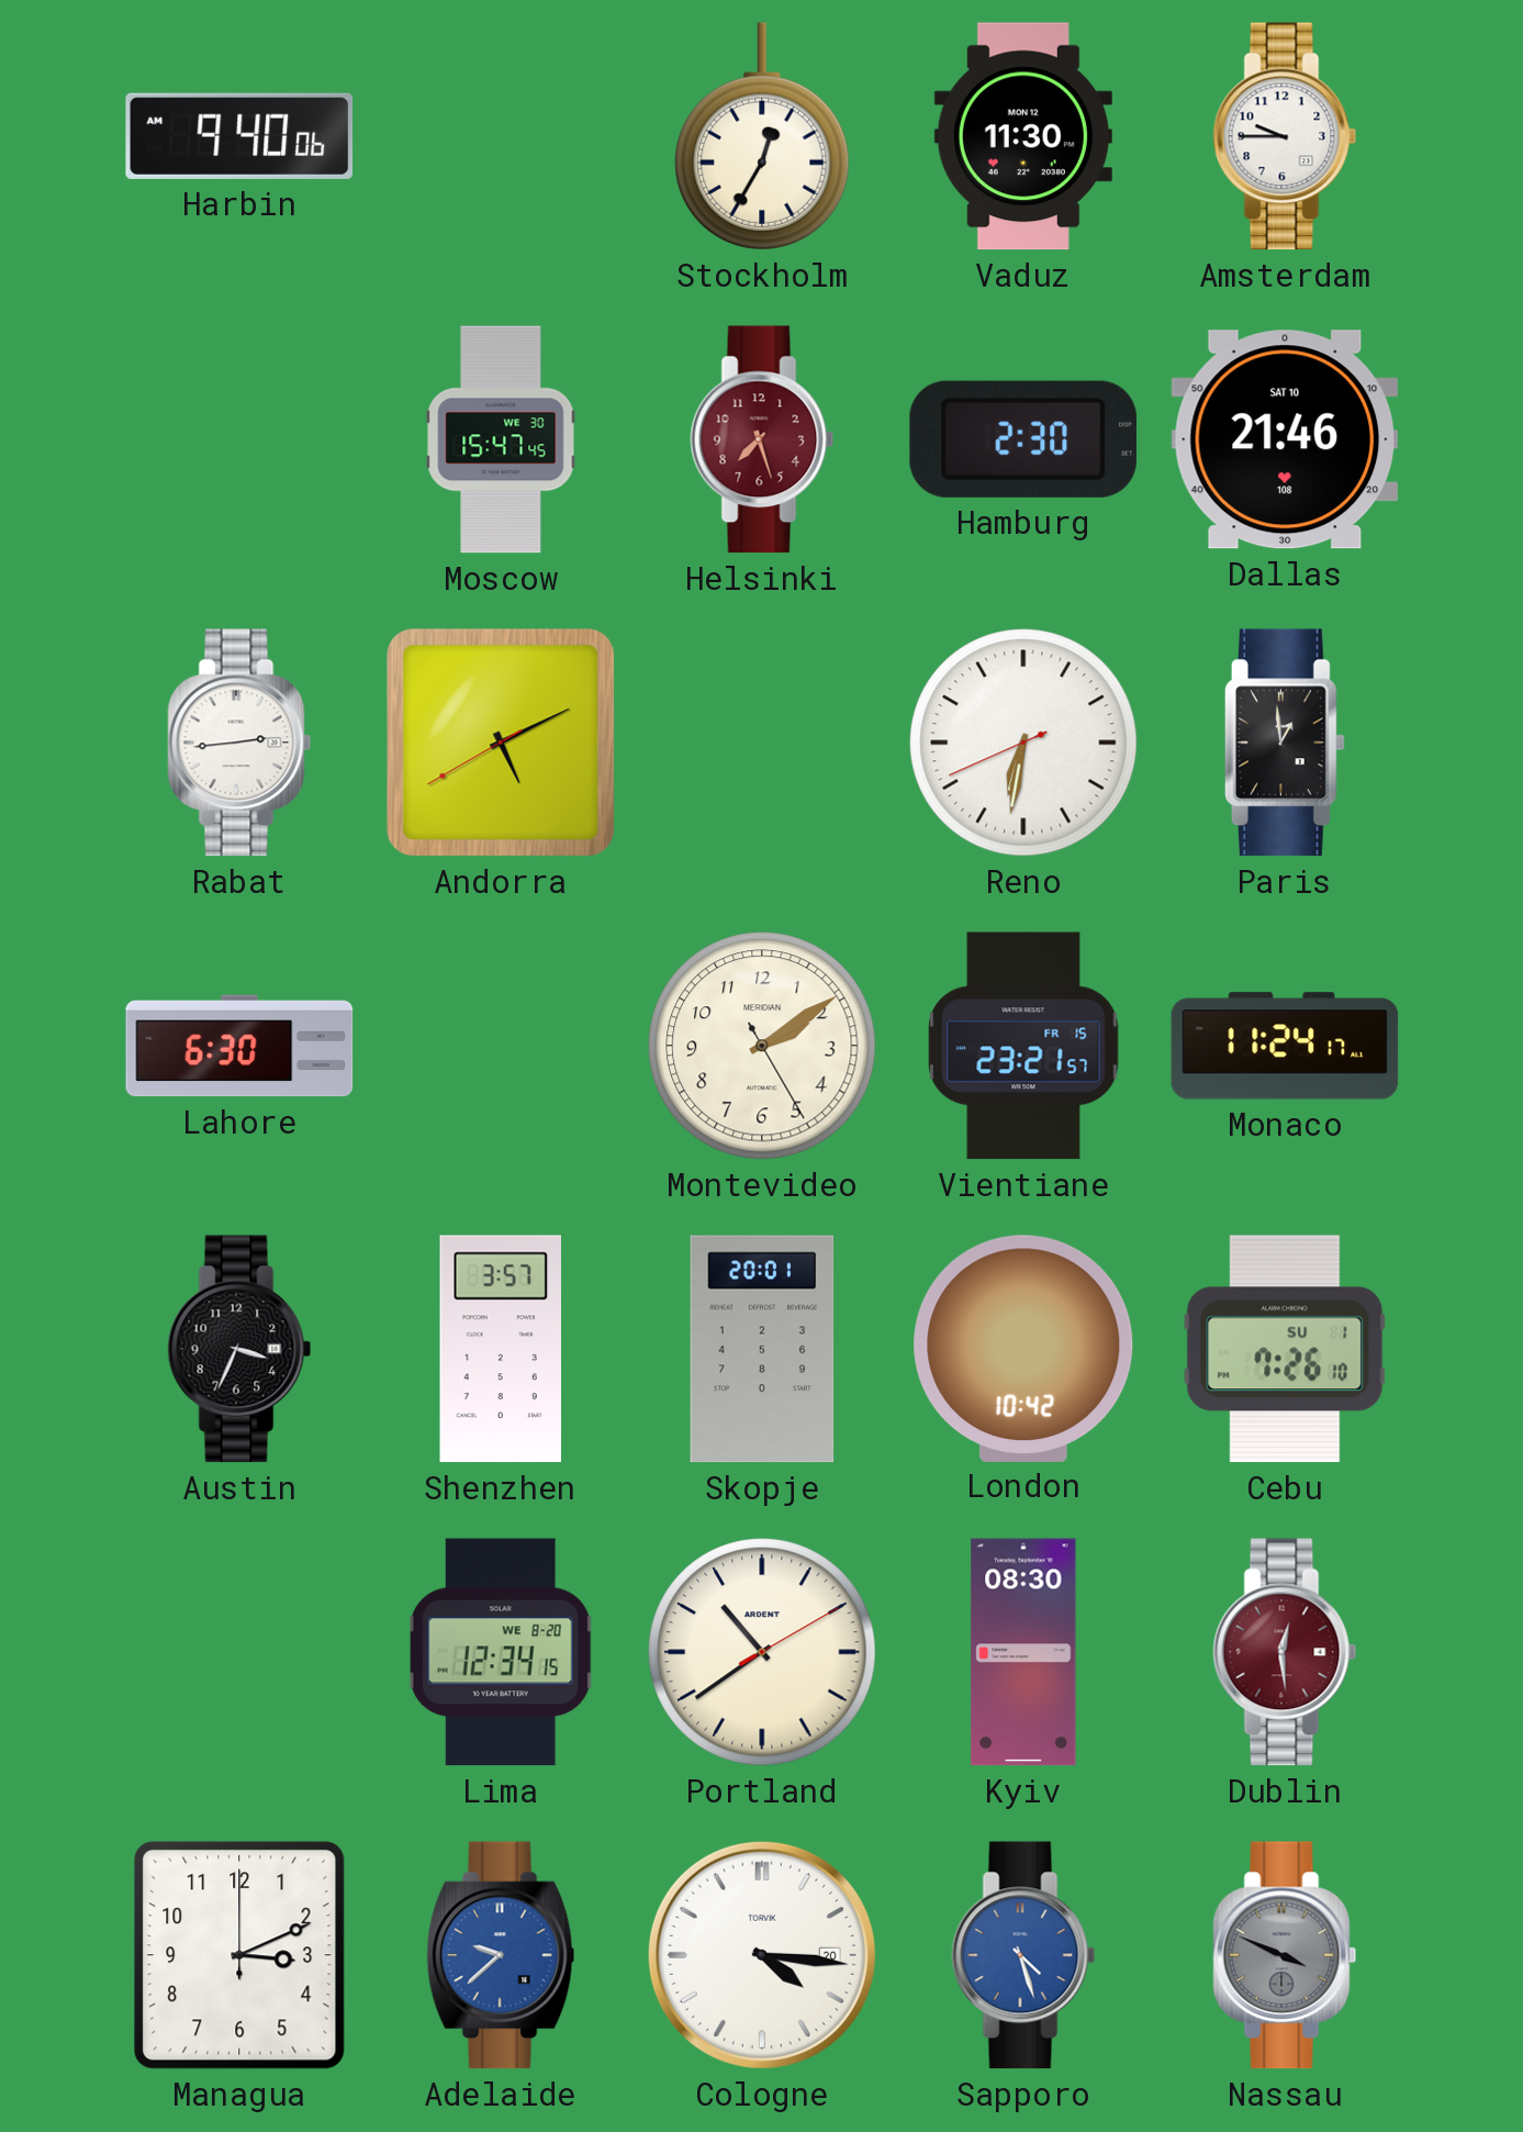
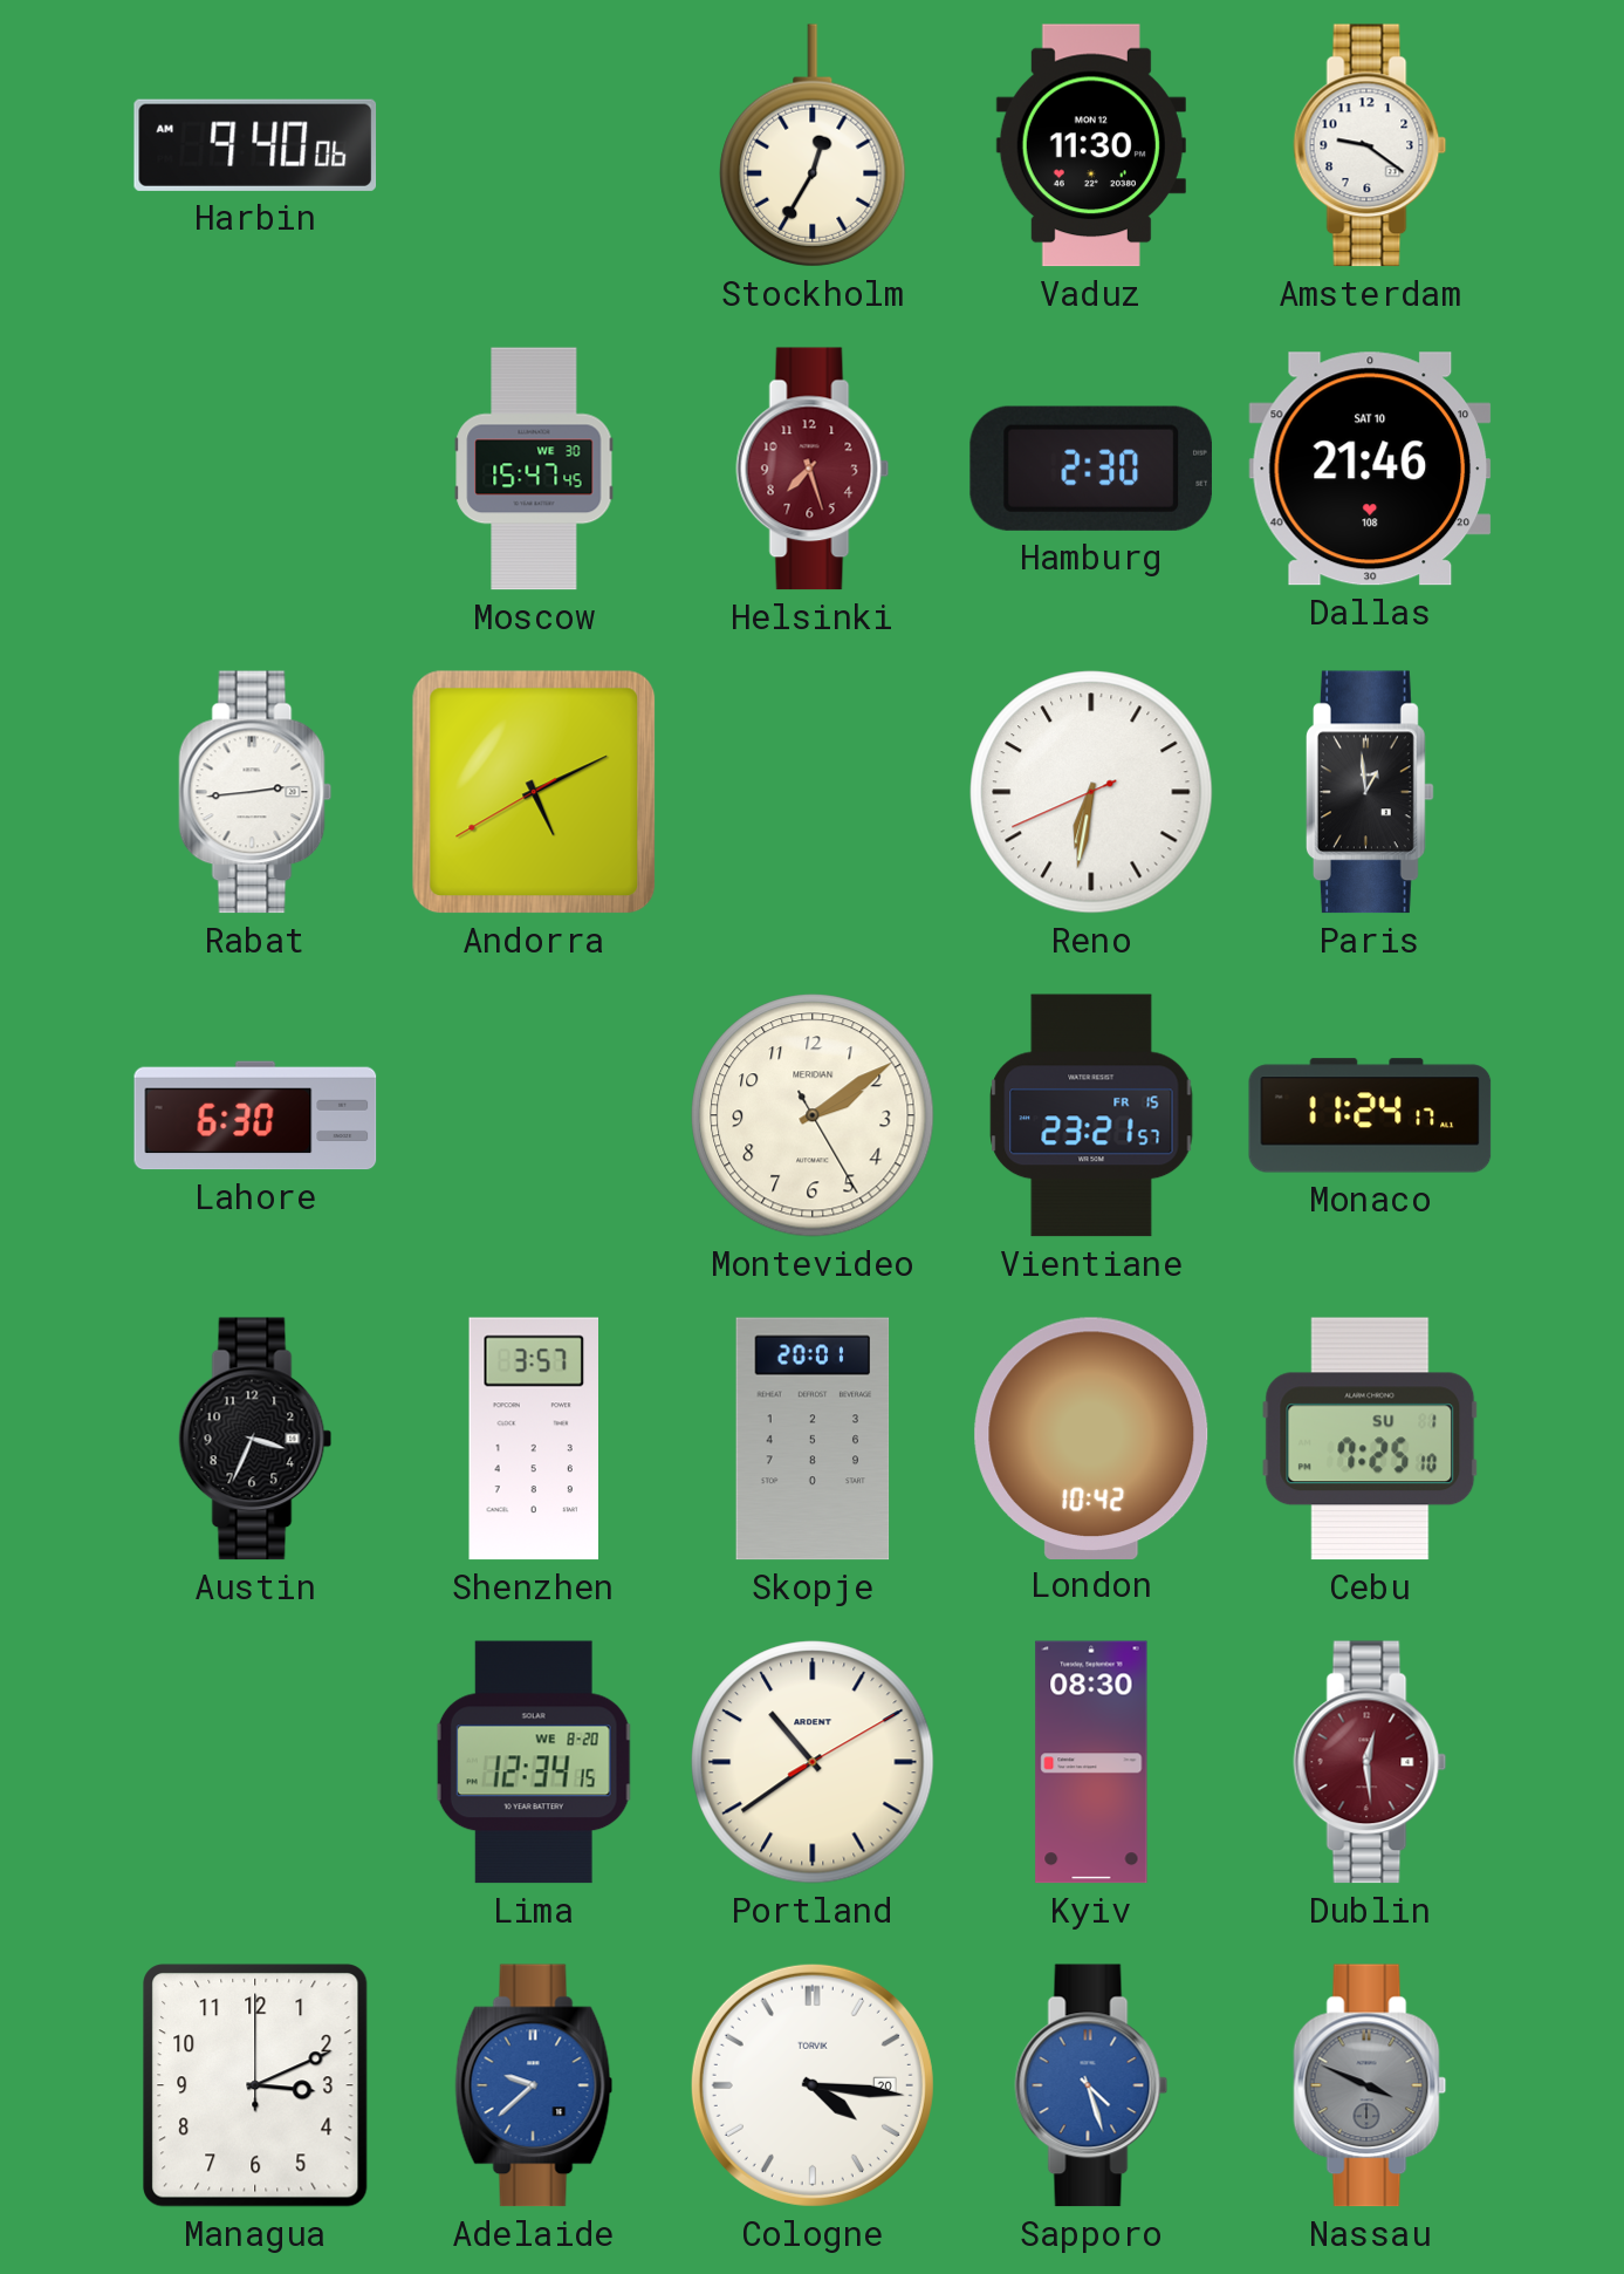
Amsterdam: 9:45 -> 9:21 (1370, 145)
Cebu: 7:26 -> 7:25 (1370, 1439)
